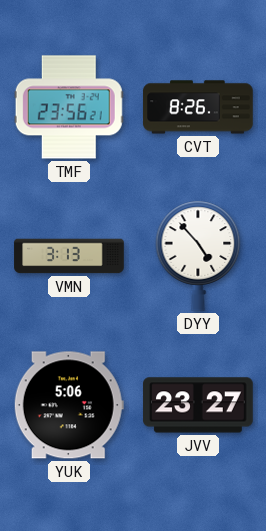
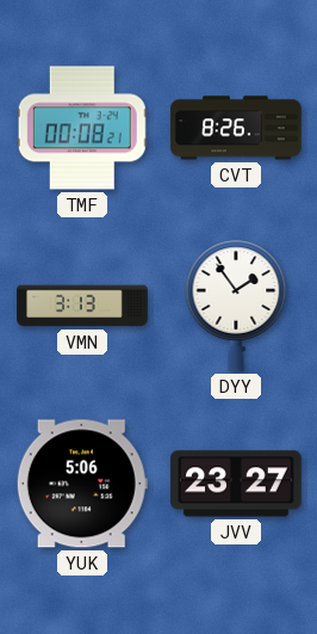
TMF: 23:56 -> 00:08 (82, 128)
DYY: 4:53 -> 1:54 (236, 306)
